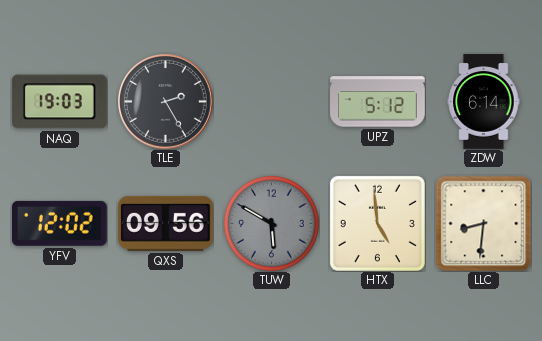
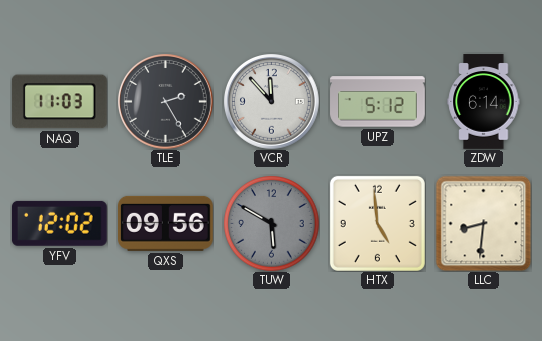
NAQ: 19:03 -> 11:03 (59, 102)
VCR: none -> 11:53 (272, 102)
